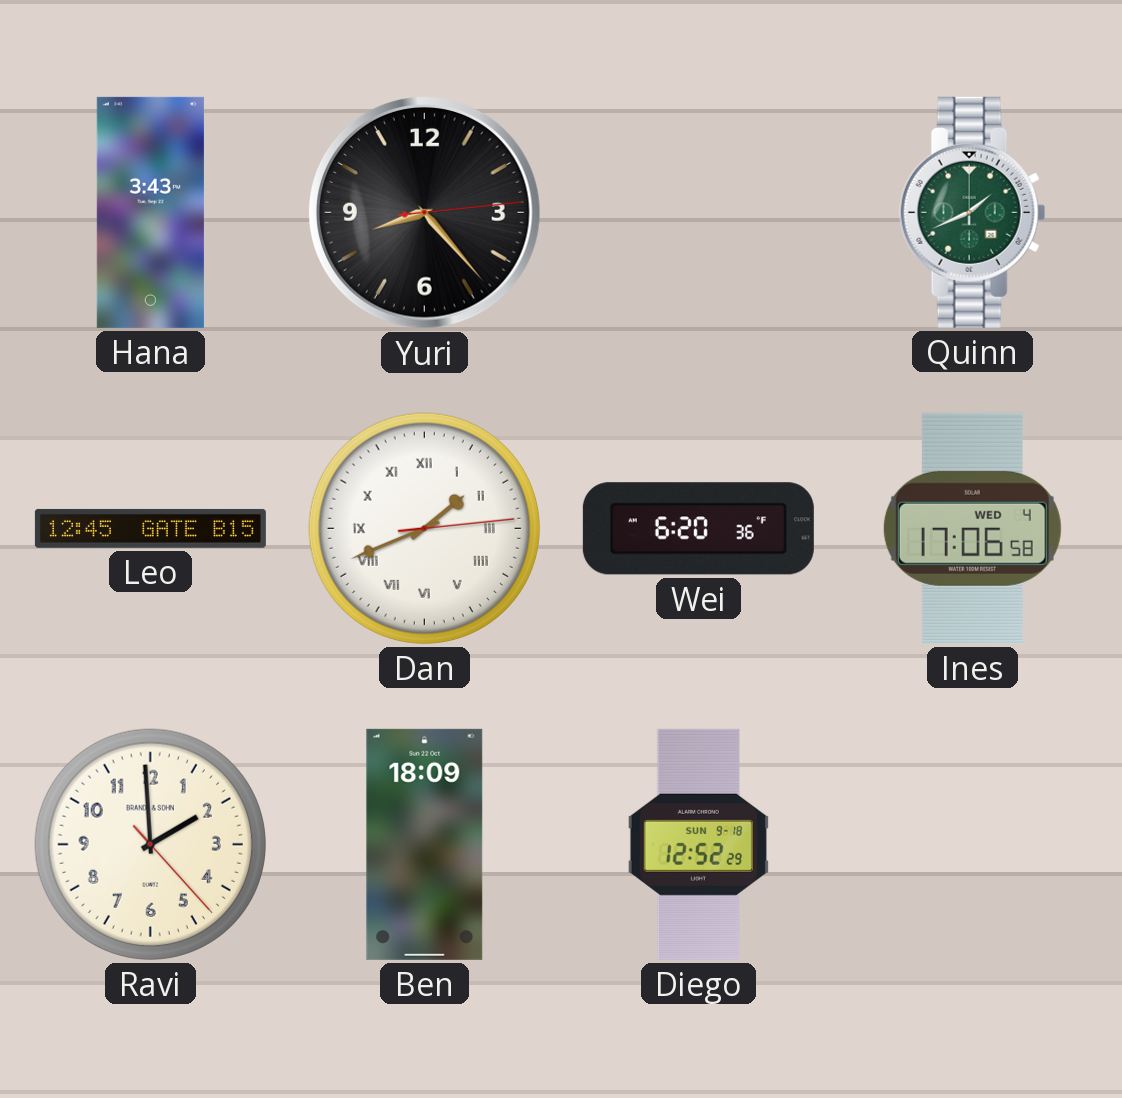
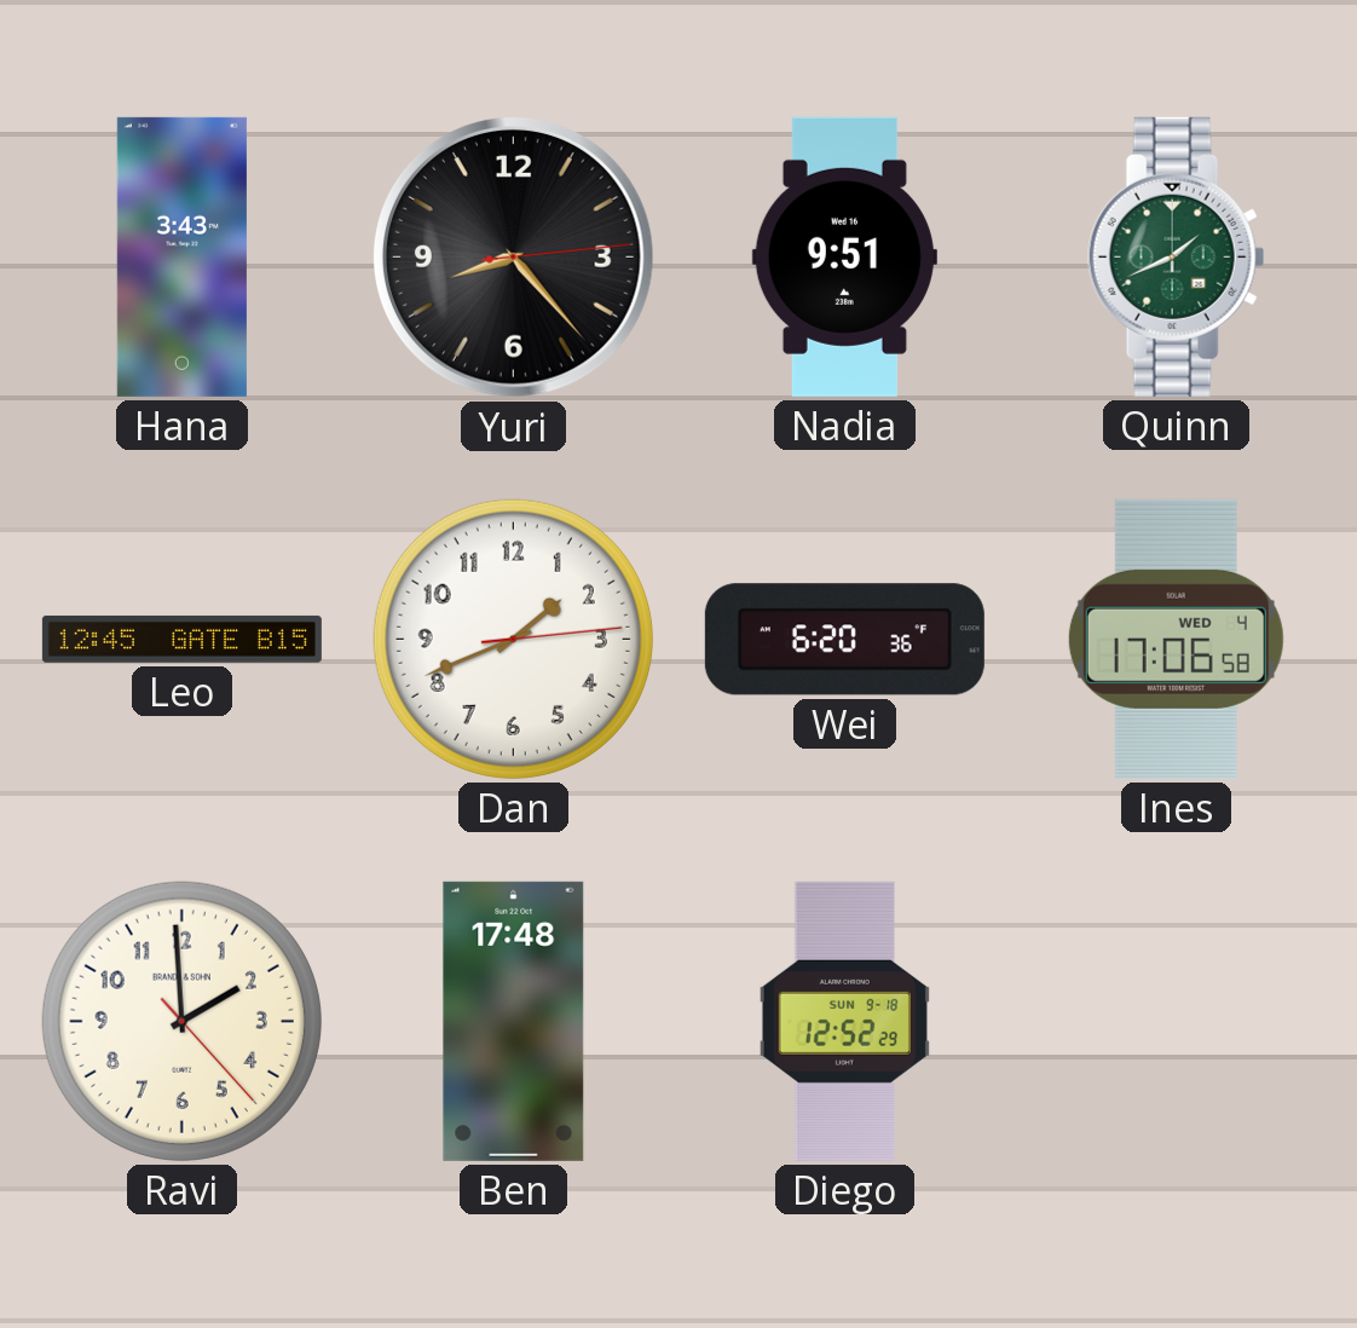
Nadia: none -> 9:51 (844, 256)
Dan numerals: Roman -> Arabic (513, 639)
Ben: 18:09 -> 17:48 (514, 1021)
